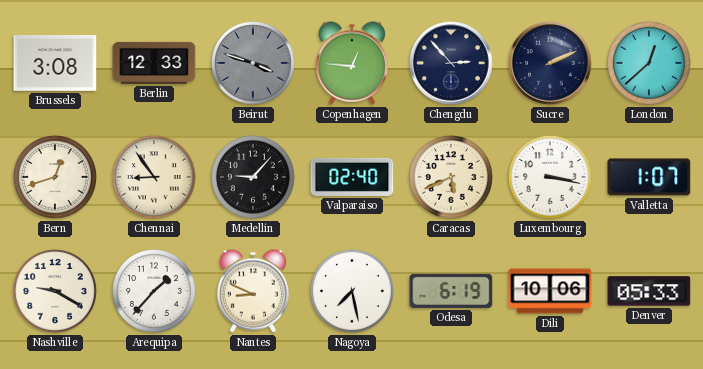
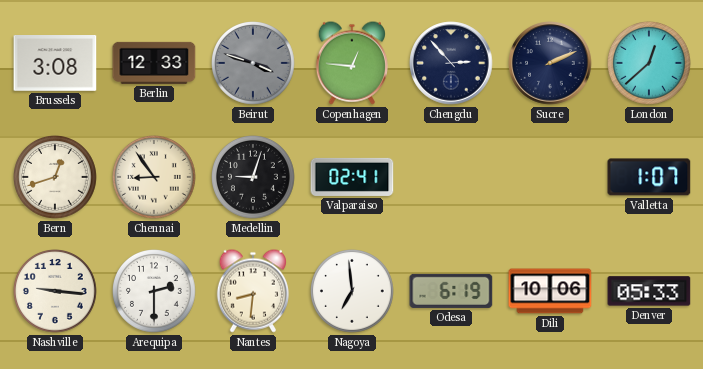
Medellin: 9:07 -> 9:03 (254, 178)
Valparaiso: 02:40 -> 02:41 (352, 177)
Caracas: 5:41 -> none (452, 178)
Luxembourg: 3:17 -> none (551, 178)
Nashville: 9:20 -> 9:16 (56, 292)
Arequipa: 1:37 -> 2:30 (155, 292)
Nantes: 8:49 -> 8:31 (252, 291)
Nagoya: 7:28 -> 6:59 (353, 292)
